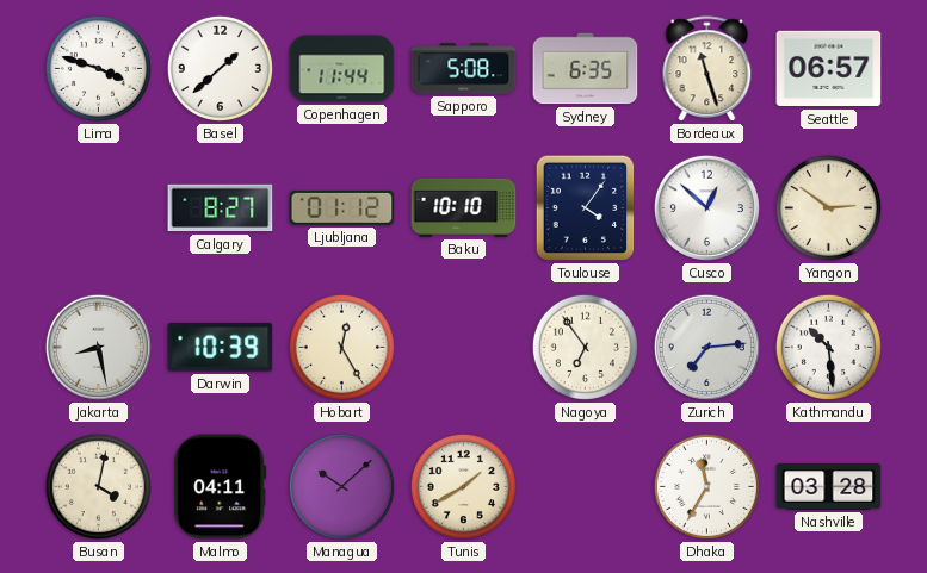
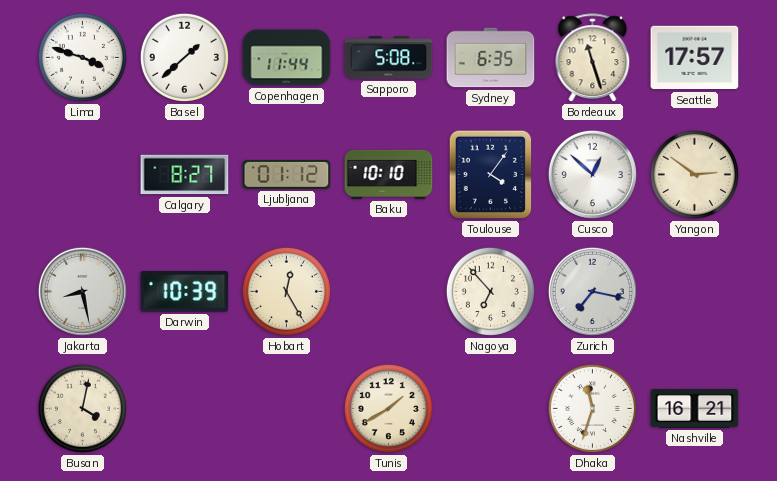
Seattle: 06:57 -> 17:57 (695, 58)
Nagoya: 6:54 -> 6:53 (490, 291)
Zurich: 7:14 -> 7:17 (592, 291)
Kathmandu: 10:29 -> none (828, 347)
Malmo: 04:11 -> none (221, 487)
Managua: 10:08 -> none (341, 486)
Dhaka: 11:35 -> 11:33 (592, 408)
Nashville: 03:28 -> 16:21 (695, 408)
